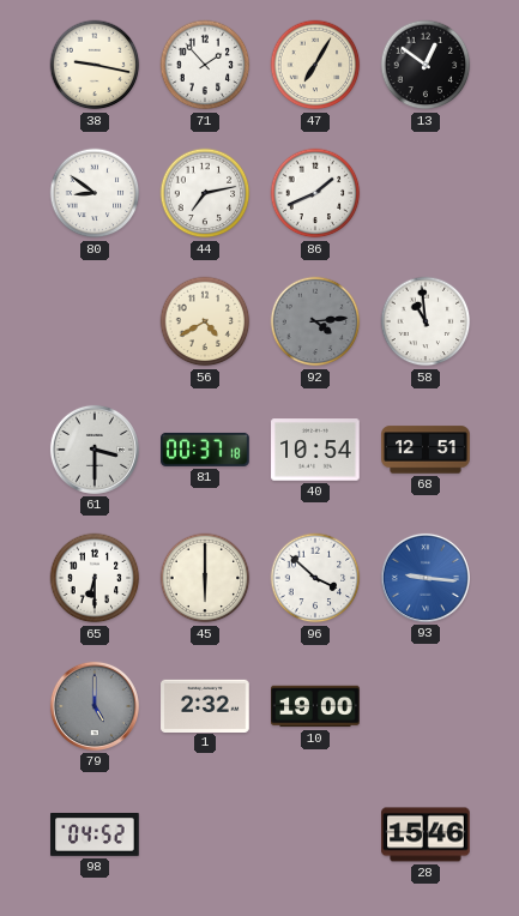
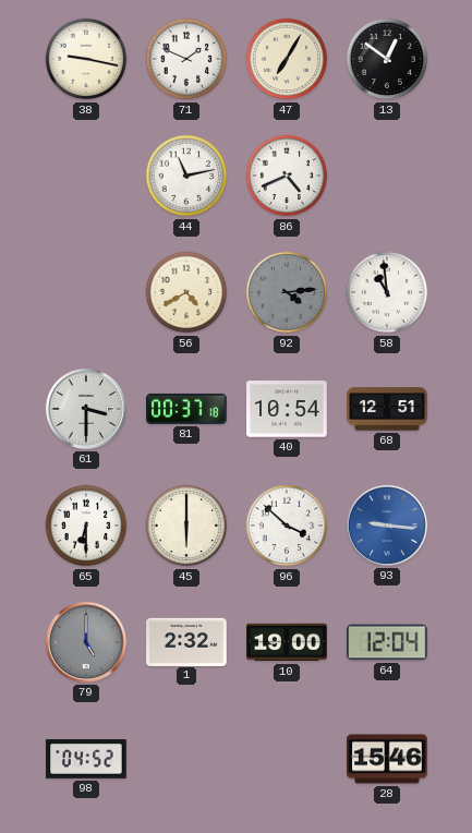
71: 1:53 -> 1:49 (186, 59)
80: 8:51 -> none (95, 193)
44: 7:13 -> 11:13 (186, 176)
86: 1:41 -> 4:41 (287, 176)
64: none -> 12:04 (388, 642)
